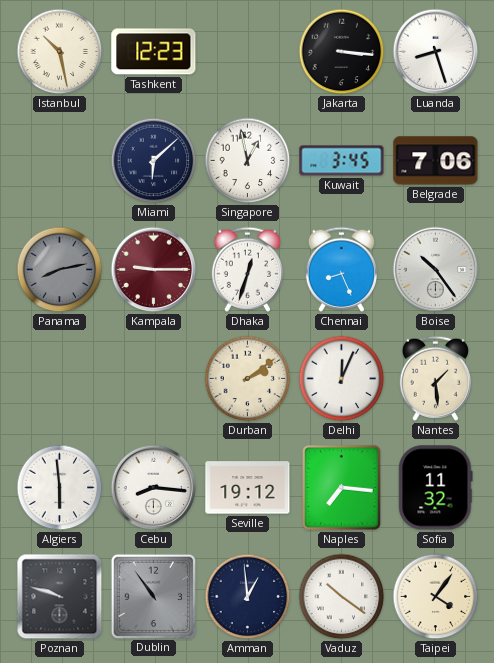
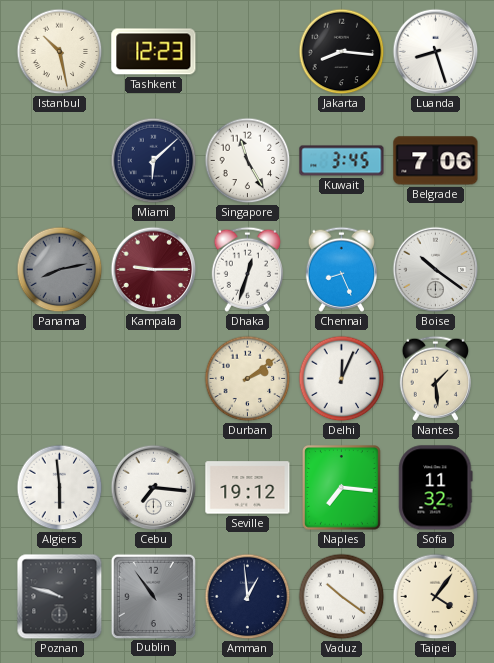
Jakarta: 3:16 -> 8:16 (342, 52)
Singapore: 12:58 -> 11:25 (248, 161)
Boise: 10:24 -> 10:21 (436, 270)
Cebu: 8:16 -> 7:16 (154, 488)
